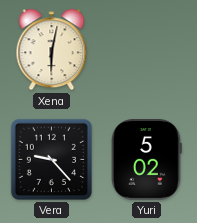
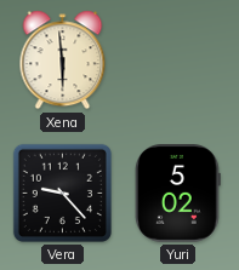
Xena: 6:02 -> 5:59 (63, 61)
